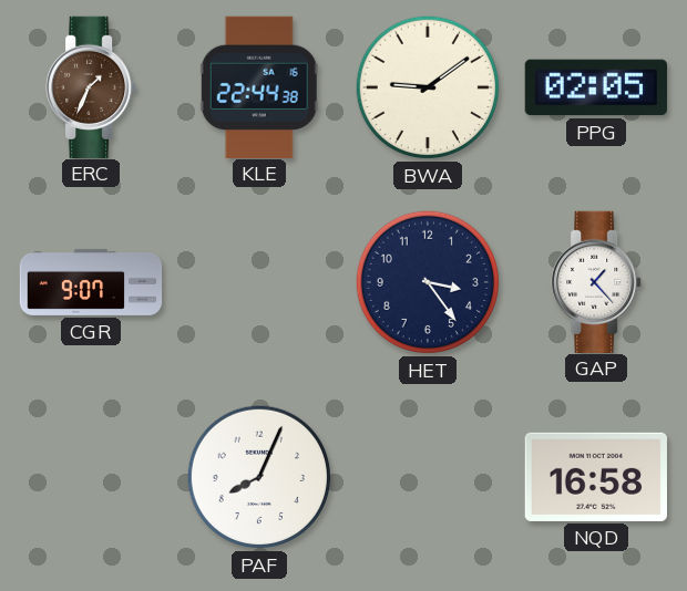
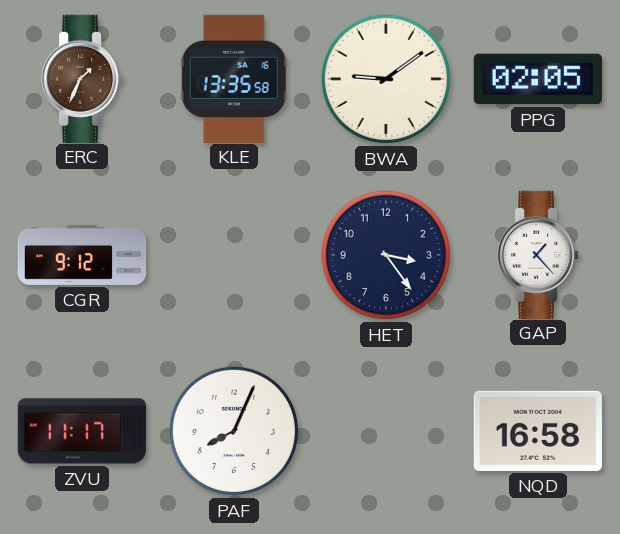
KLE: 22:44 -> 13:35 (234, 78)
CGR: 9:07 -> 9:12 (82, 255)
ZVU: none -> 11:17 (82, 431)
